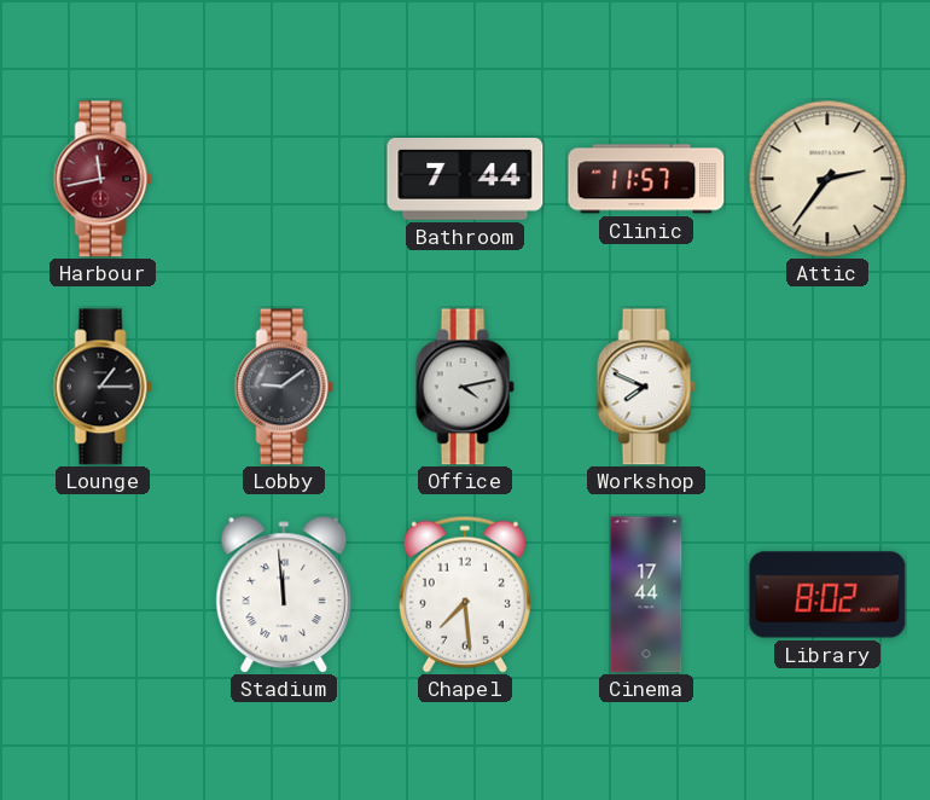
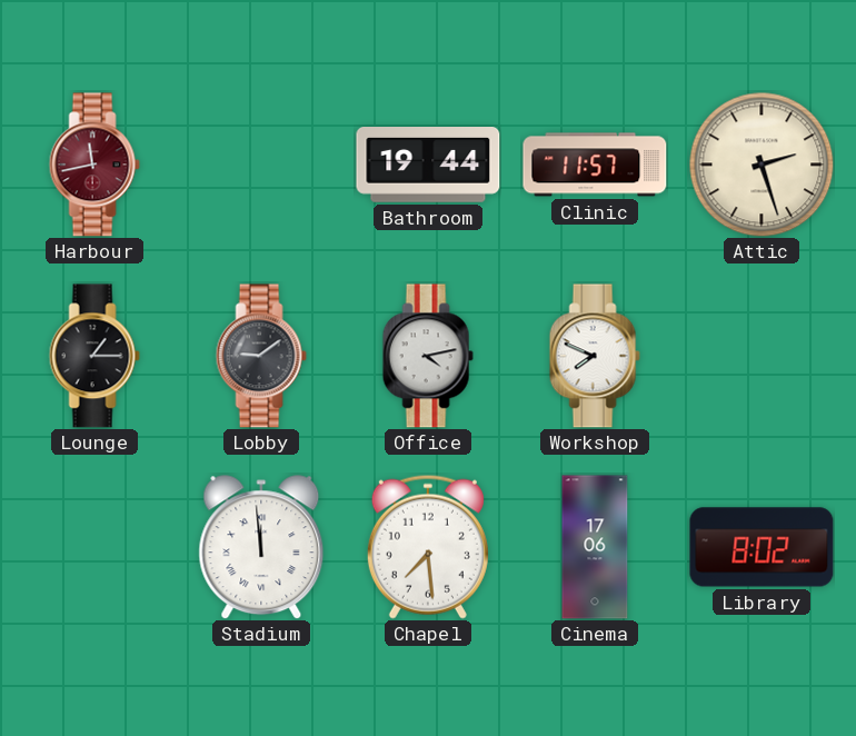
Bathroom: 7:44 -> 19:44 (428, 166)
Attic: 2:36 -> 2:27 (762, 165)
Cinema: 17:44 -> 17:06 (595, 547)
